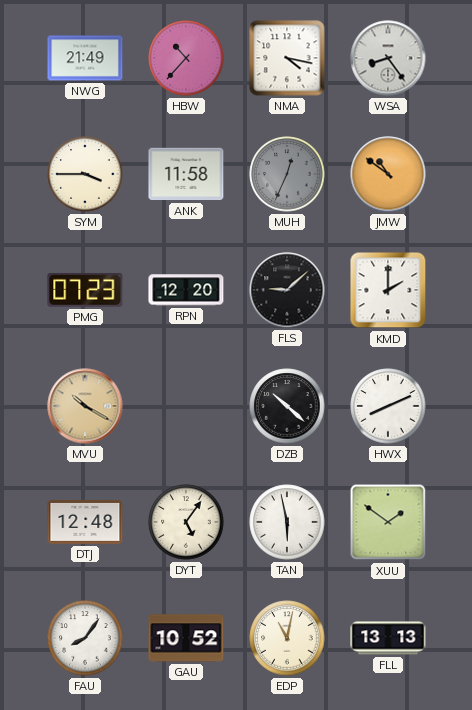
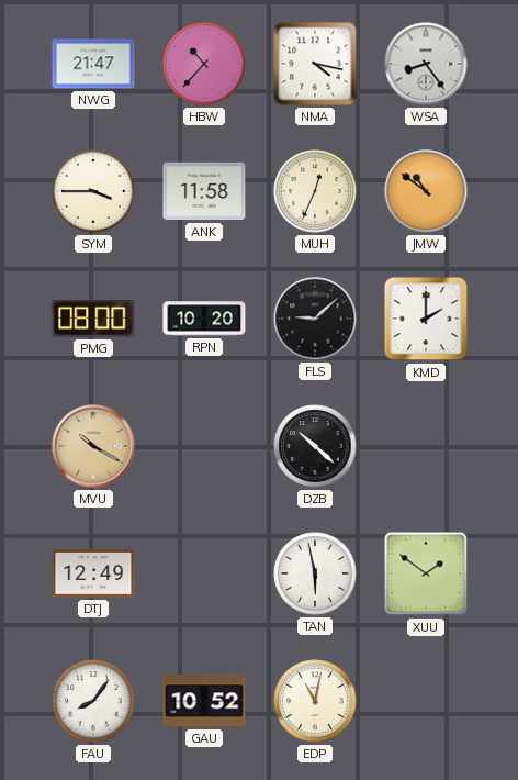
NWG: 21:49 -> 21:47 (93, 64)
MUH dial: grey -> cream (315, 191)
PMG: 07:23 -> 08:00 (93, 319)
RPN: 12:20 -> 10:20 (204, 319)
HWX: 8:11 -> none (388, 406)
DTJ: 12:48 -> 12:49 (93, 573)
DYT: 5:06 -> none (186, 522)
FLL: 13:13 -> none (388, 638)
